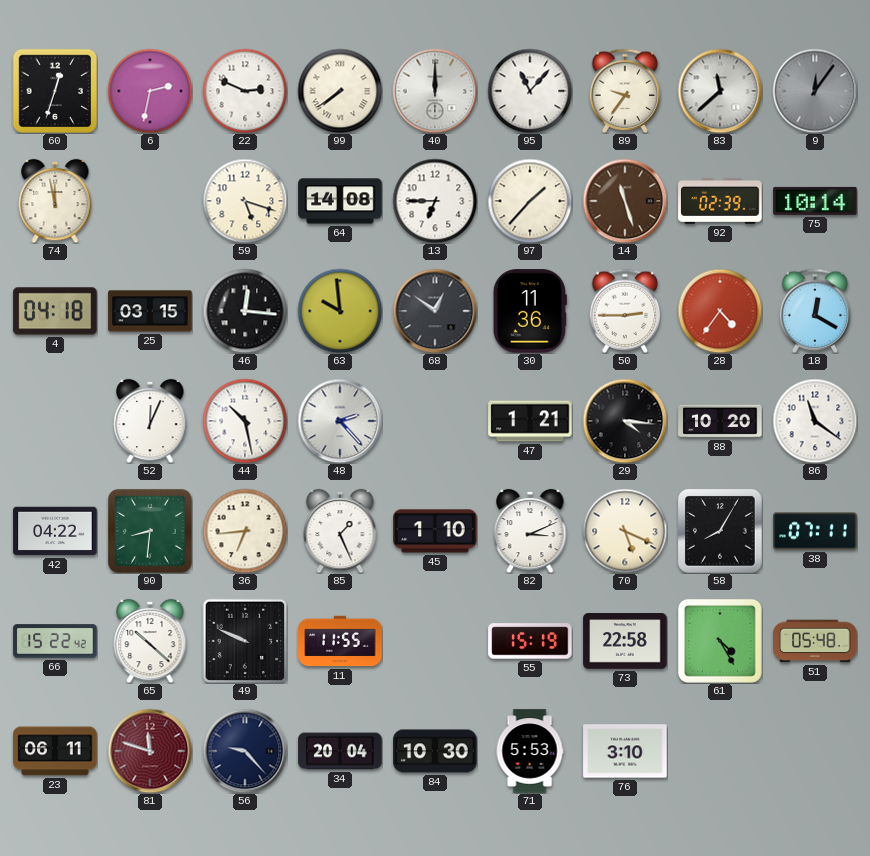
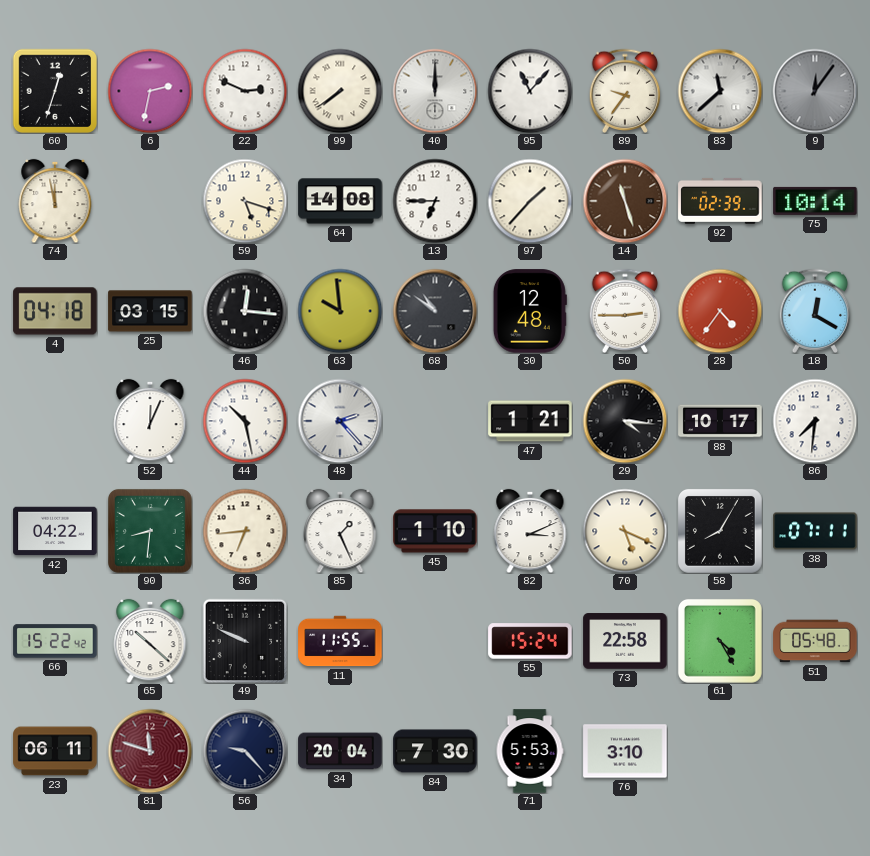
68: 12:51 -> 10:51 (435, 311)
30: 11:36 -> 12:48 (530, 311)
88: 10:20 -> 10:17 (720, 421)
86: 11:21 -> 7:31 (815, 421)
55: 15:19 -> 15:24 (530, 641)
84: 10:30 -> 7:30 (435, 751)
